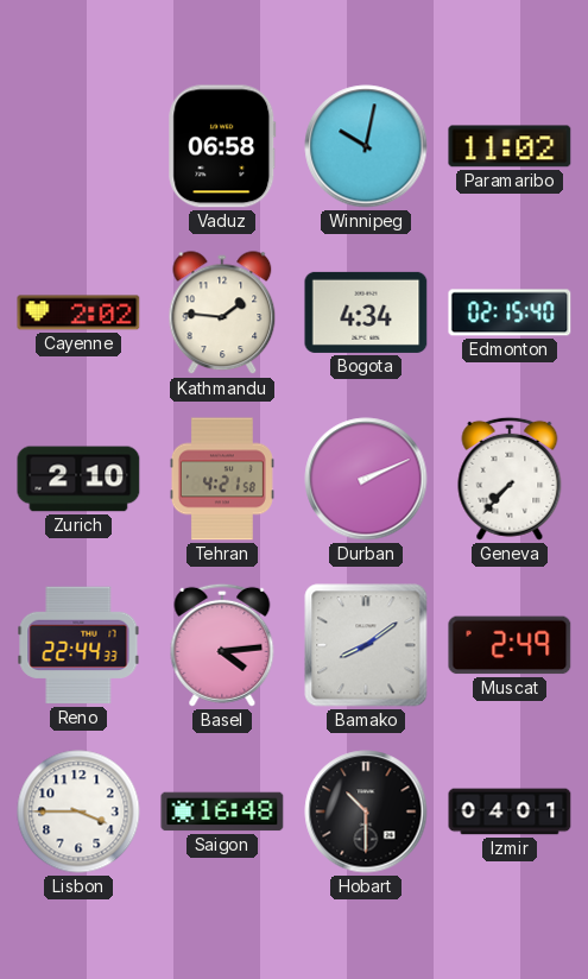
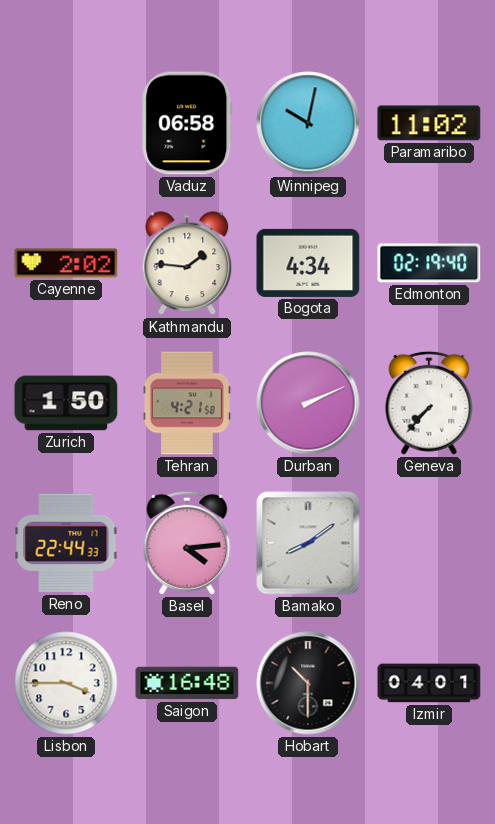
Edmonton: 02:15 -> 02:19 (429, 263)
Zurich: 2:10 -> 1:50 (66, 403)
Muscat: 2:49 -> none (510, 645)
